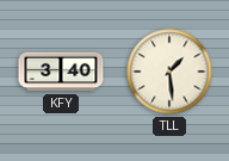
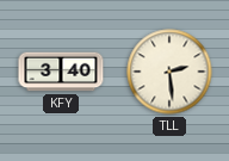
TLL: 1:29 -> 2:29 (169, 72)
